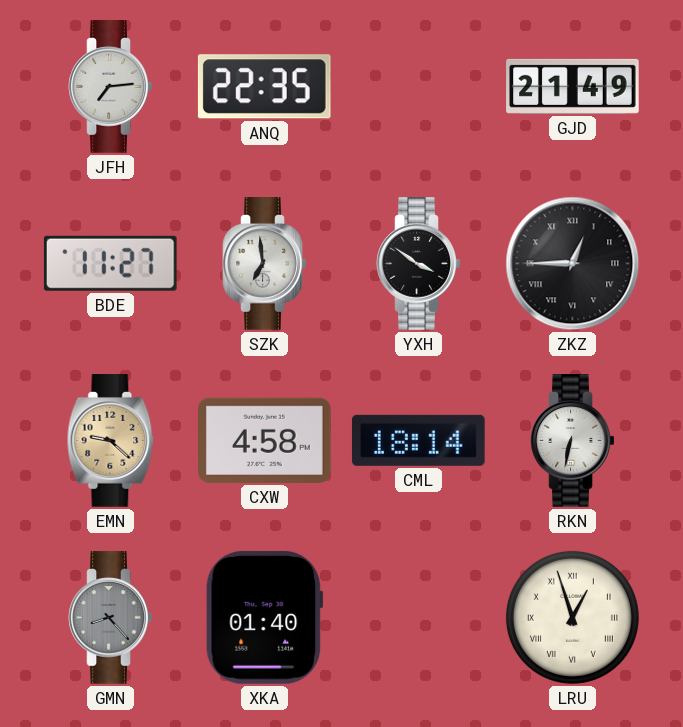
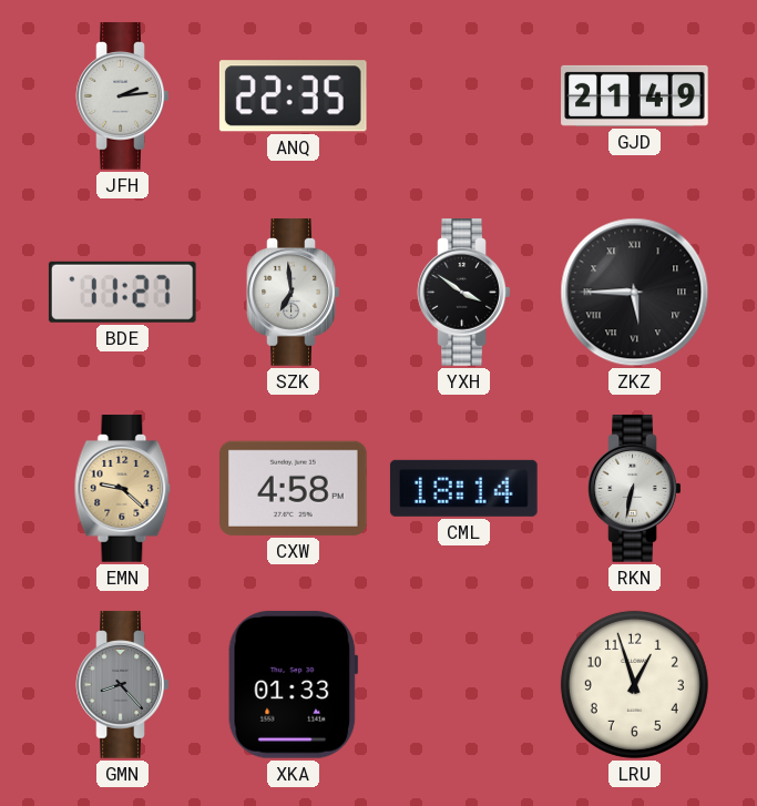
JFH: 7:14 -> 2:14 (123, 96)
ZKZ: 12:45 -> 5:45 (635, 293)
XKA: 01:40 -> 01:33 (294, 684)
LRU numerals: Roman -> Arabic (634, 684)
